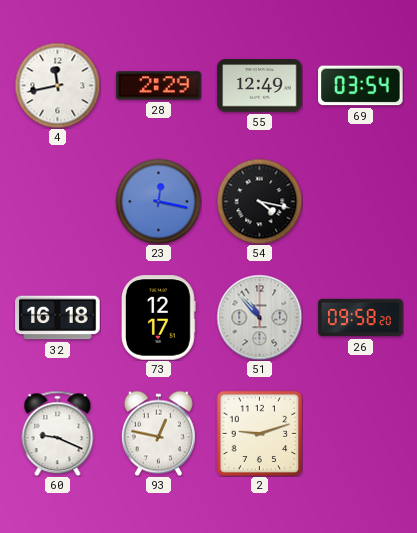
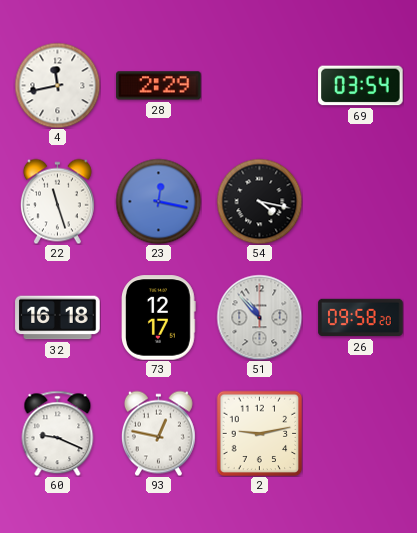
55: 12:49 -> none (260, 86)
22: none -> 11:27 (57, 201)
2: 9:12 -> 9:13 (259, 433)
